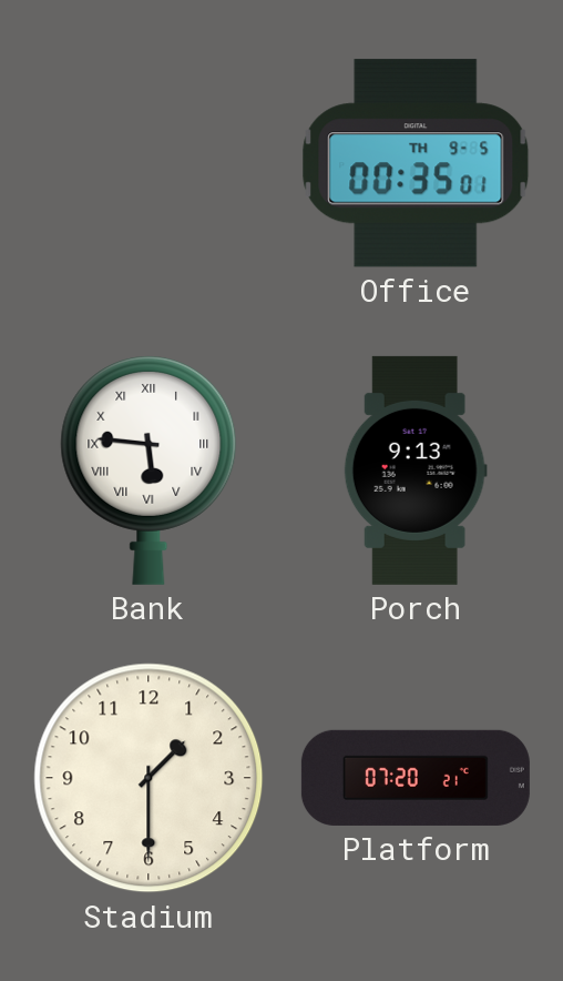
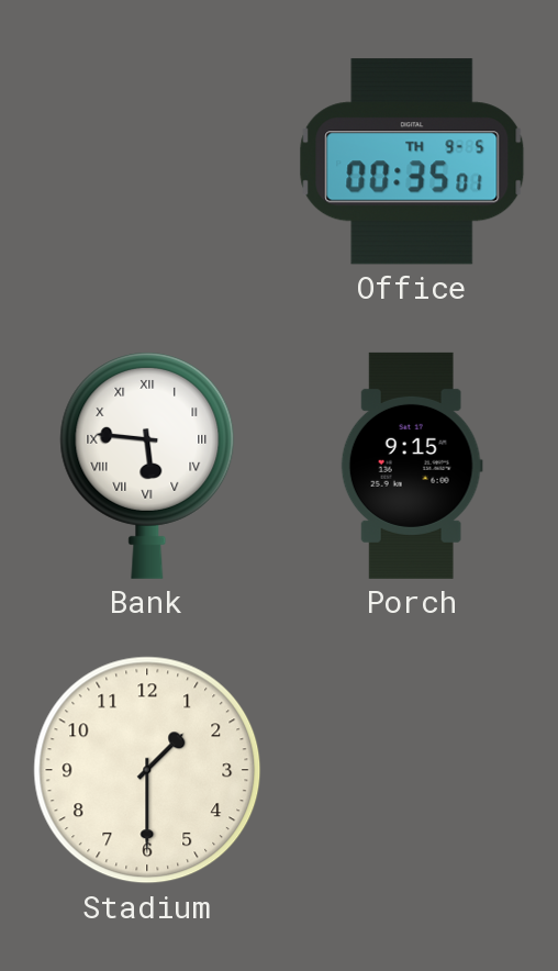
Porch: 9:13 -> 9:15 (412, 466)
Platform: 07:20 -> none (416, 778)
